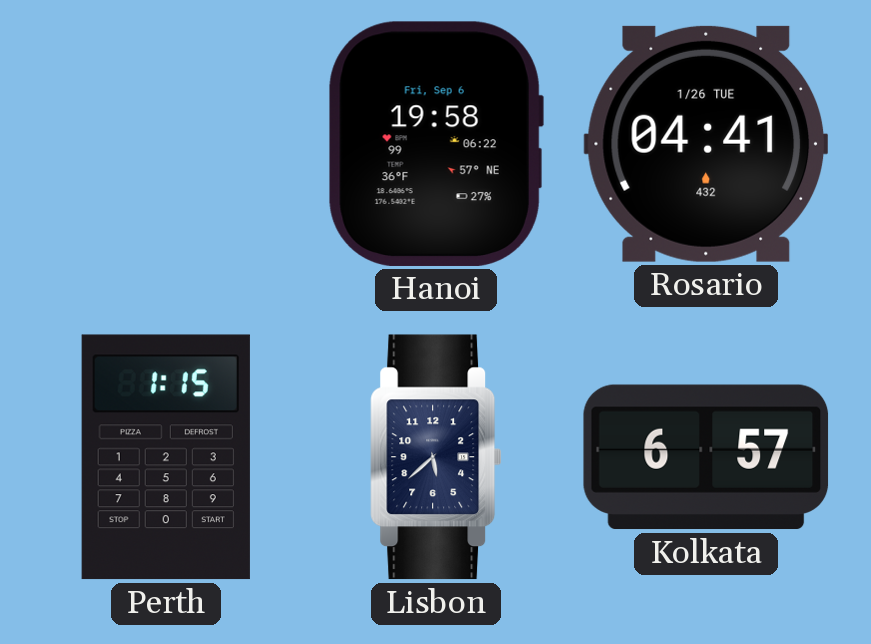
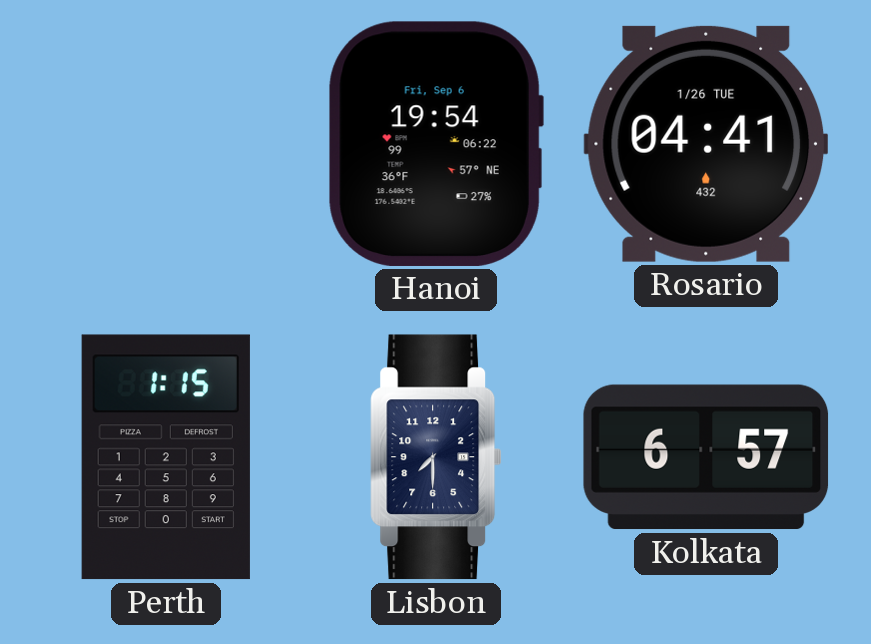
Hanoi: 19:58 -> 19:54 (436, 144)
Lisbon: 5:38 -> 7:30 (436, 457)
